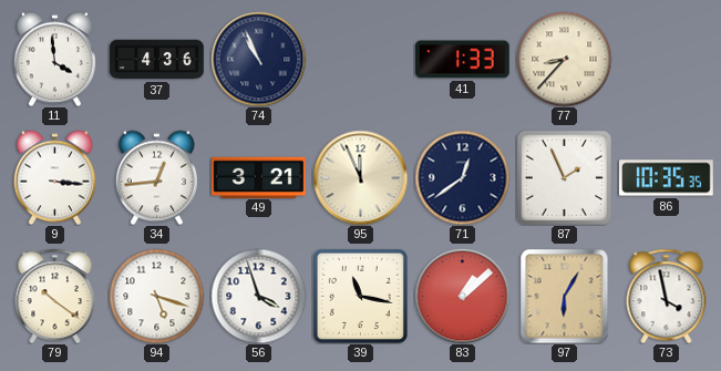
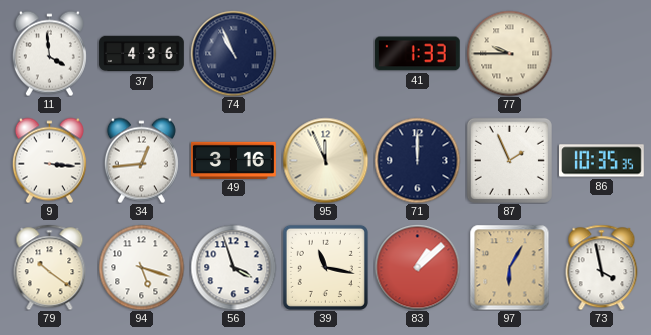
77: 8:37 -> 9:45 (509, 53)
49: 3:21 -> 3:16 (234, 160)
71: 12:39 -> 12:00 (417, 160)
